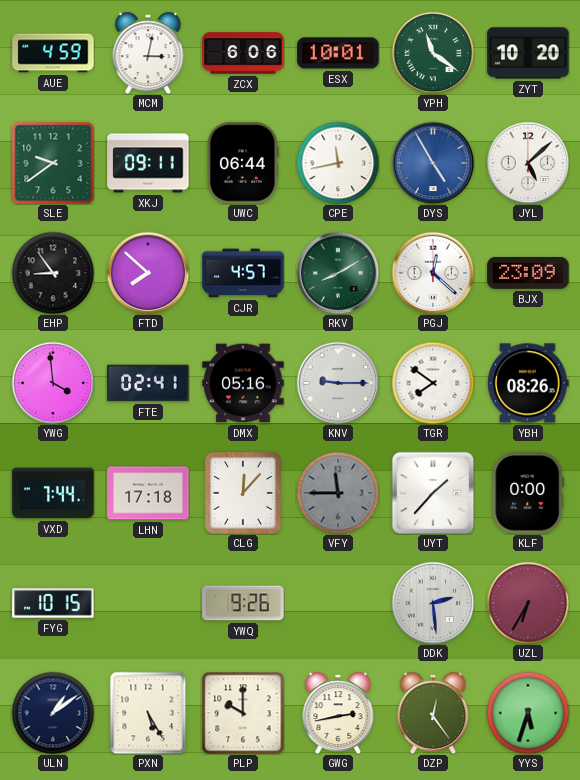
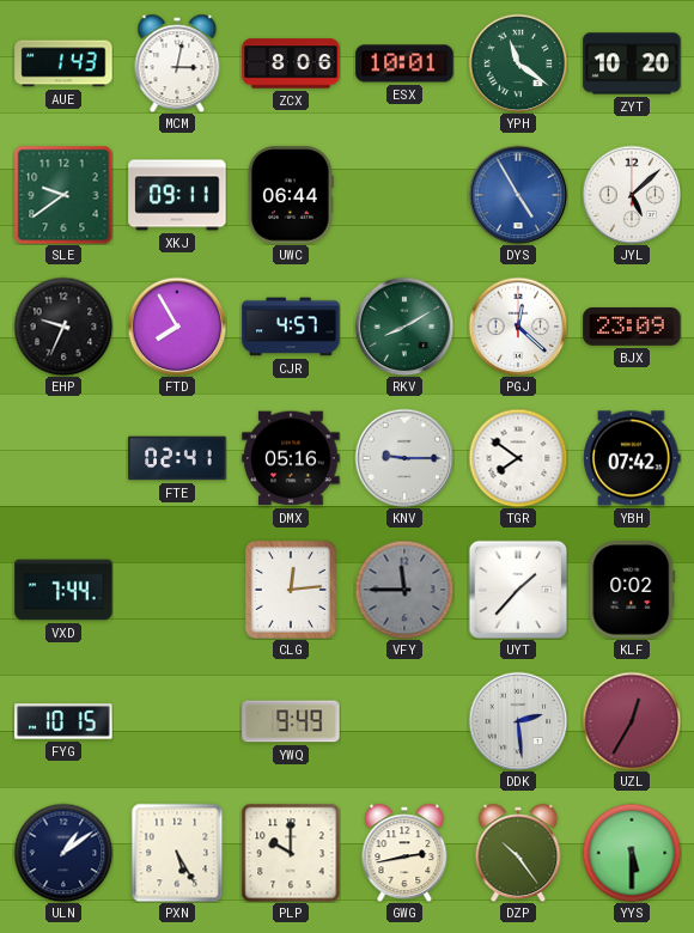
AUE: 4:59 -> 1:43 (63, 63)
ZCX: 6:06 -> 8:06 (291, 63)
CPE: 11:43 -> none (338, 163)
EHP: 8:54 -> 9:34 (63, 327)
FTD: 7:52 -> 7:55 (177, 327)
YWG: 3:59 -> none (53, 383)
YBH: 08:26 -> 07:42 (633, 458)
LHN: 17:18 -> none (148, 493)
CLG: 12:07 -> 12:14 (291, 590)
KLF: 0:00 -> 0:02 (632, 590)
YWQ: 9:26 -> 9:49 (291, 721)
UZL: 6:35 -> 12:35 (632, 721)
DZP: 12:24 -> 10:24 (518, 853)
YYS: 5:33 -> 5:30 (632, 853)
